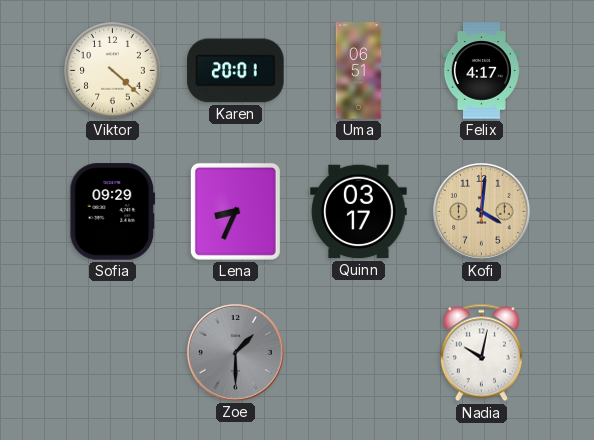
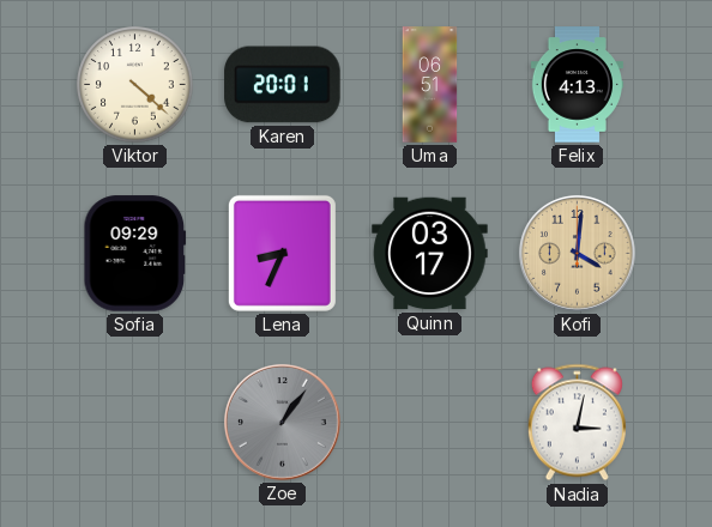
Felix: 4:17 -> 4:13 (577, 85)
Zoe: 1:30 -> 1:06 (283, 423)
Nadia: 10:02 -> 3:02 (577, 423)
